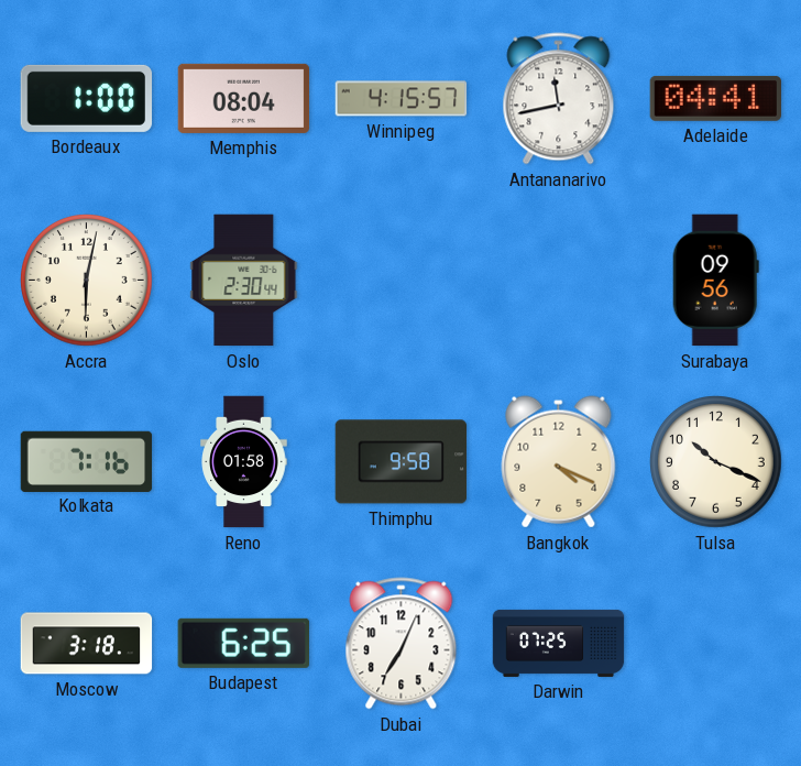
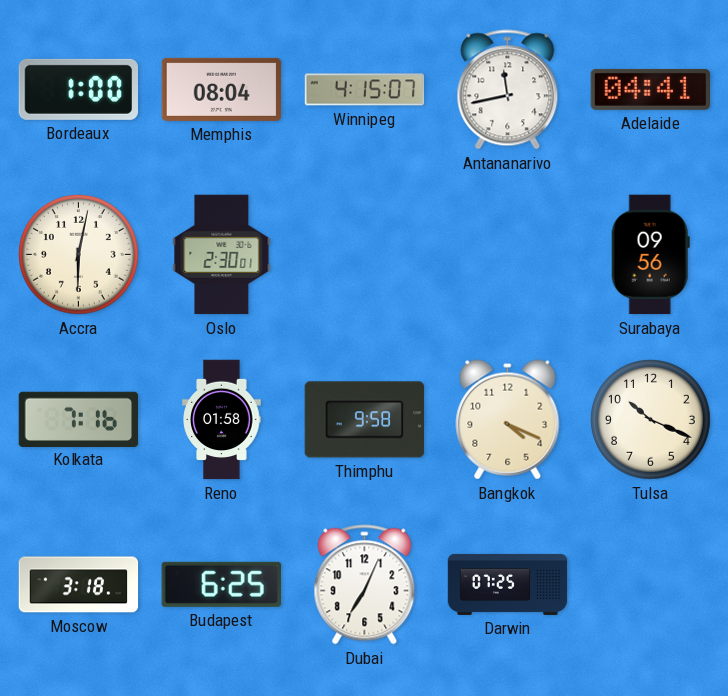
Winnipeg: 4:15:57 -> 4:15:07 (365, 90)
Oslo: 2:30:44 -> 2:30:01 (222, 255)
